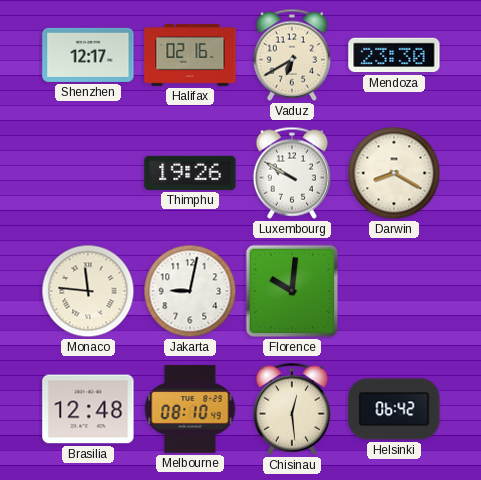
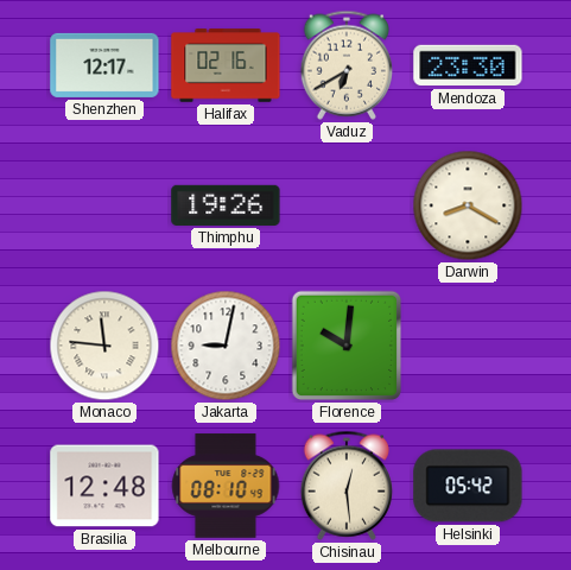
Luxembourg: 9:50 -> none (291, 173)
Helsinki: 06:42 -> 05:42 (468, 486)
